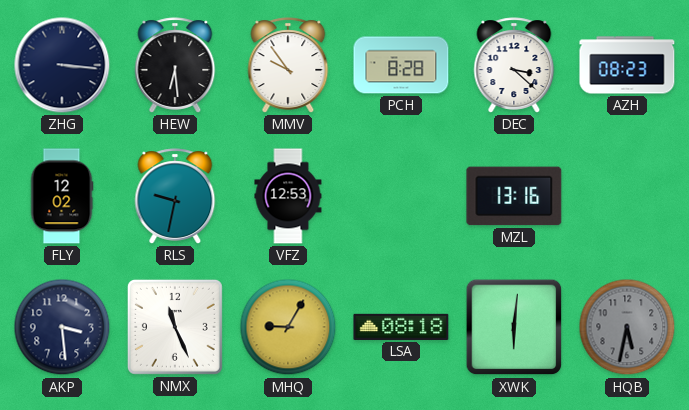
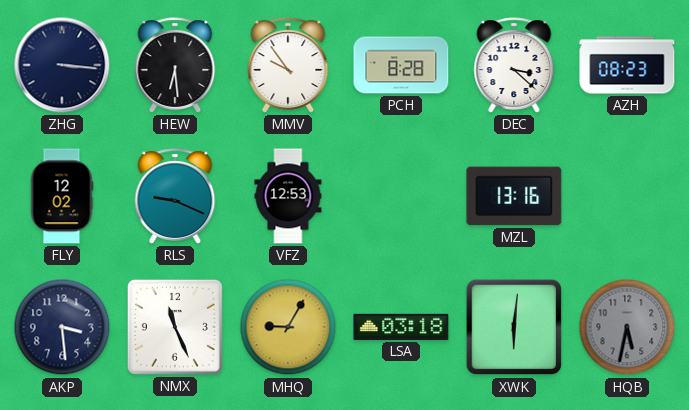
RLS: 9:32 -> 9:19 (175, 196)
LSA: 08:18 -> 03:18 (401, 327)
